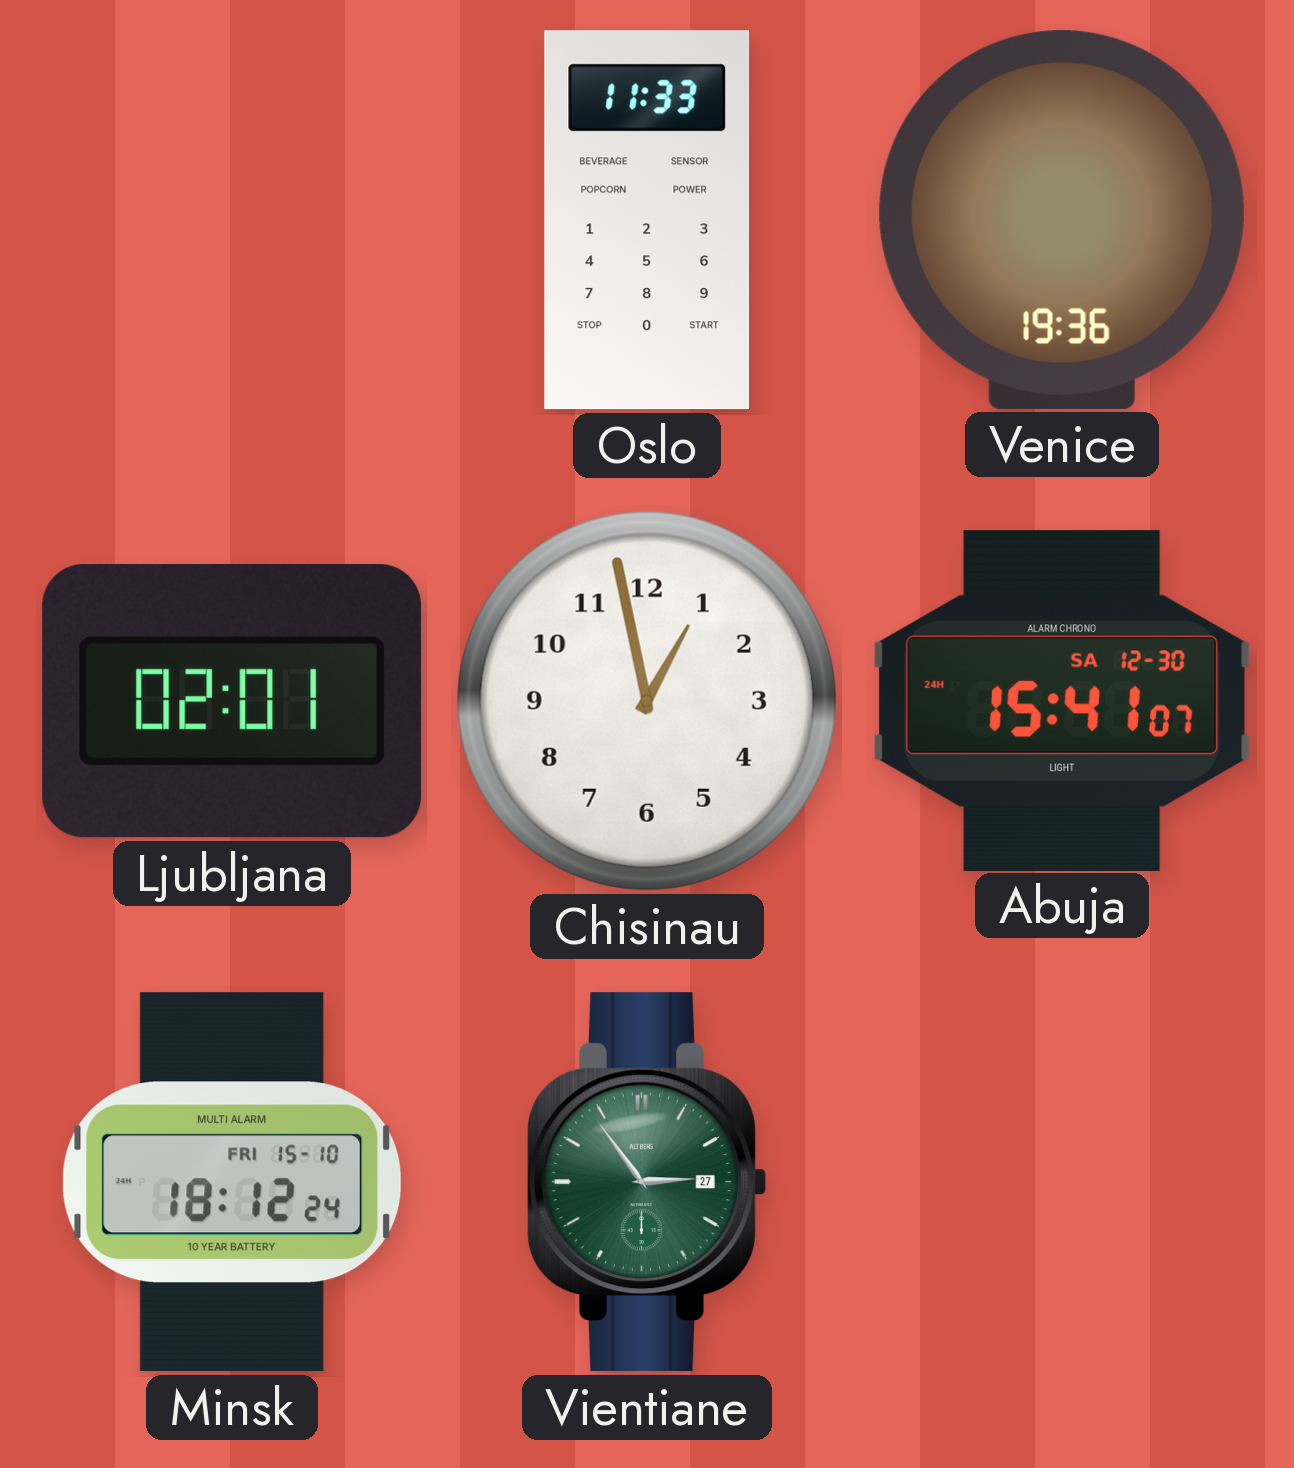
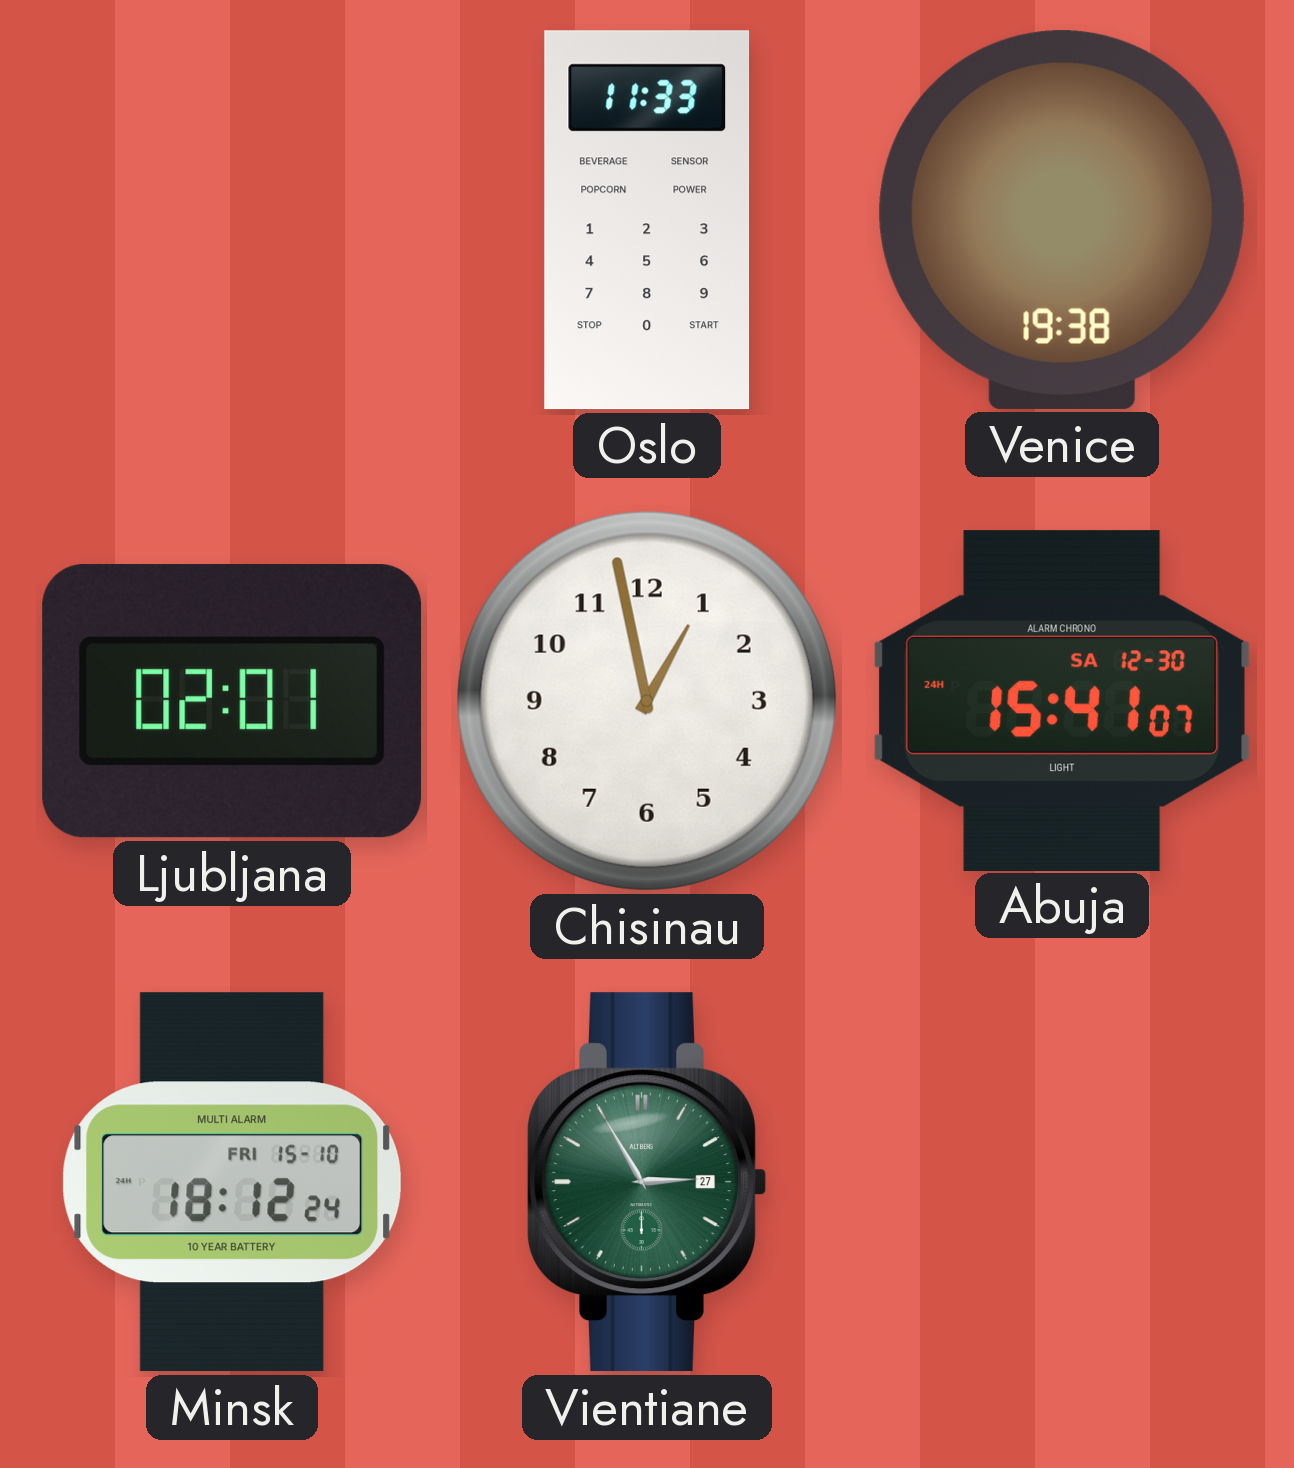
Venice: 19:36 -> 19:38 (1062, 220)
Vientiane: 2:54 -> 2:55 (647, 1182)
